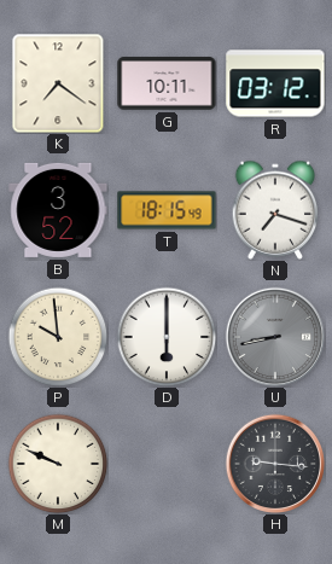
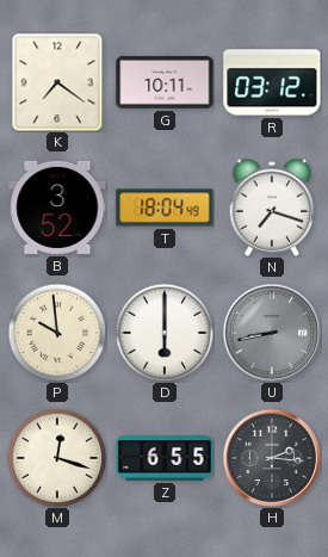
T: 18:15 -> 18:04 (165, 208)
M: 9:49 -> 12:18 (57, 458)
Z: none -> 6:55 (165, 458)
H: 9:16 -> 2:16 (272, 458)
